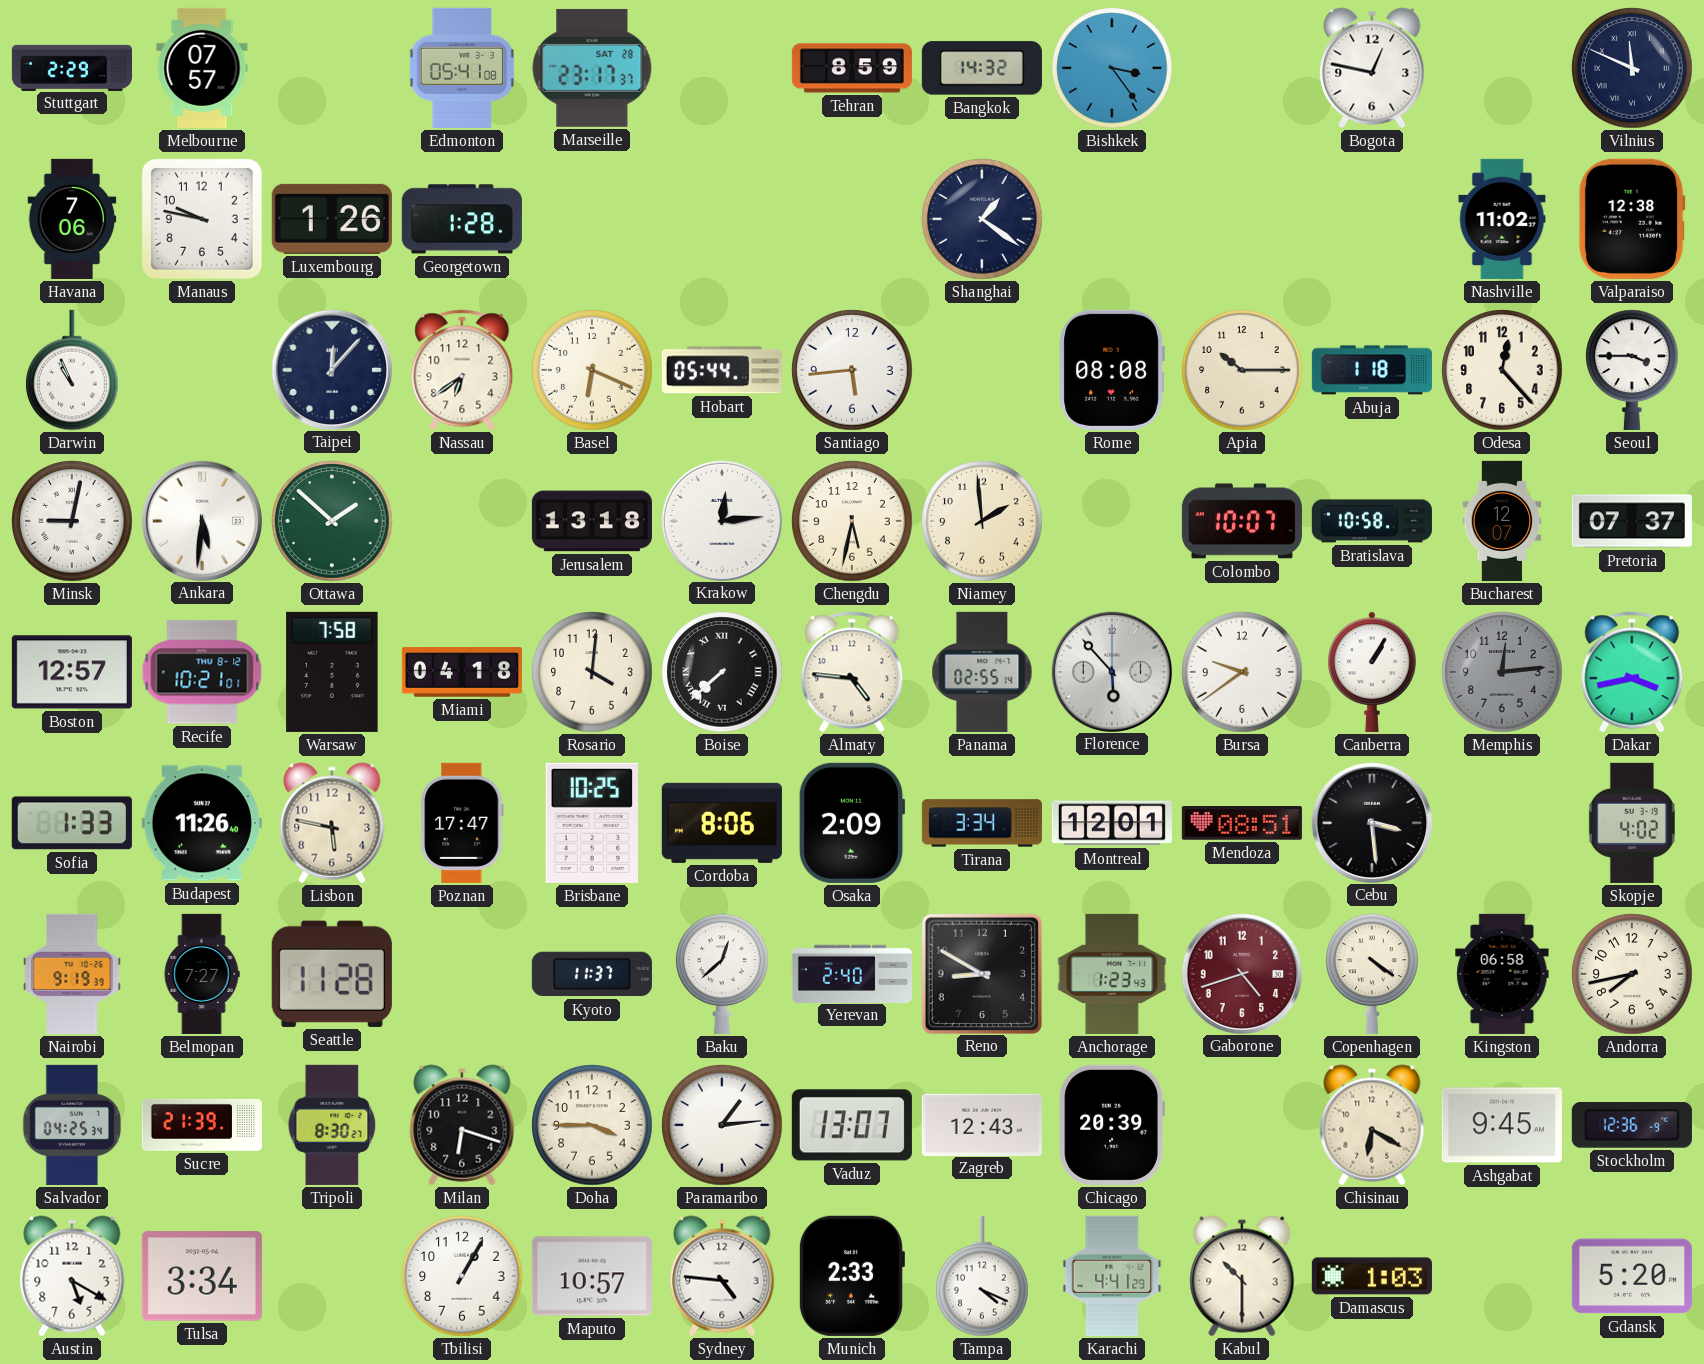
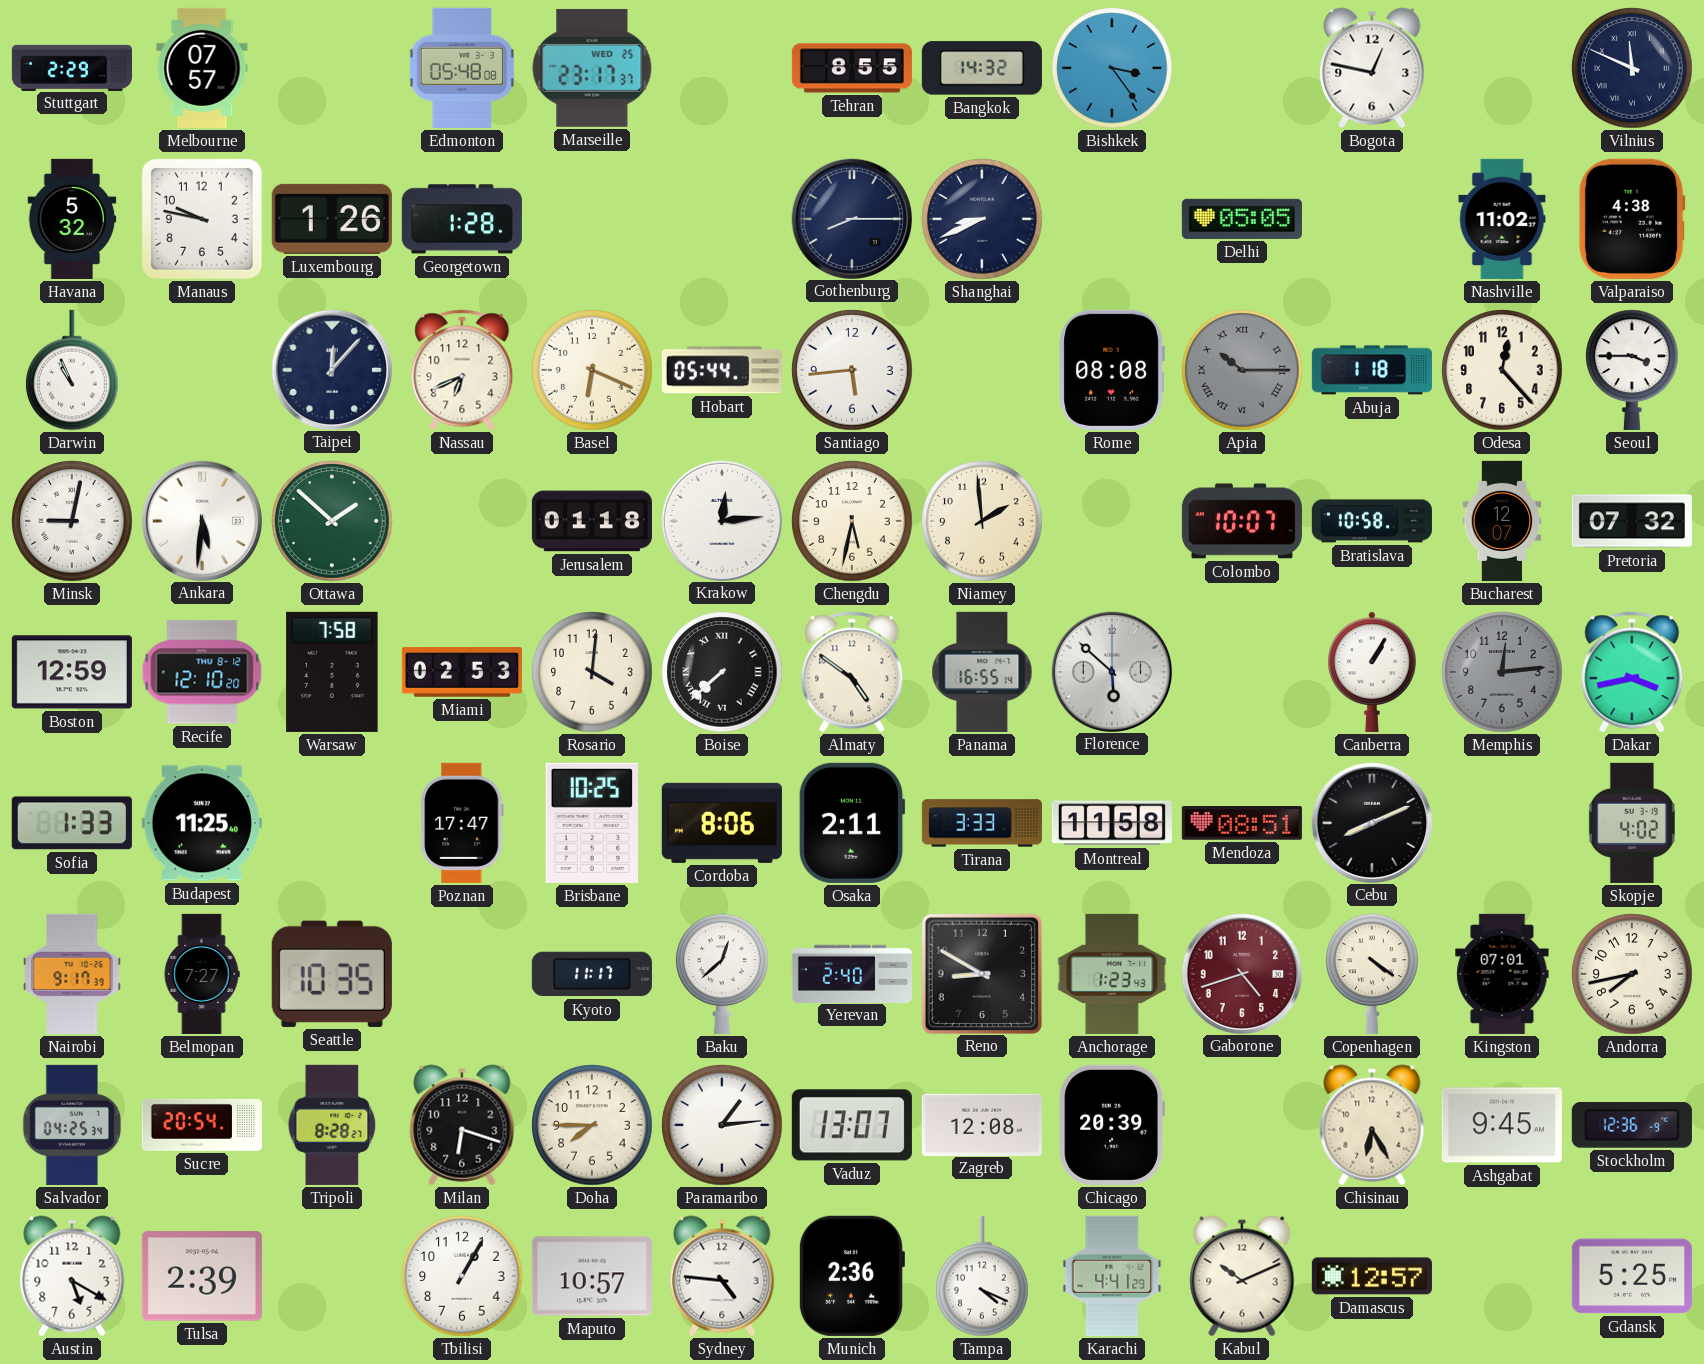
Edmonton: 05:41 -> 05:48 (462, 68)
Marseille date: SAT 28 -> WED 25 (592, 68)
Tehran: 8:59 -> 8:55 (852, 68)
Havana: 7:06 -> 5:32 (72, 219)
Gothenburg: none -> 8:15 (851, 218)
Shanghai: 1:21 -> 8:41 (982, 219)
Delhi: none -> 05:05 (1242, 219)
Valparaiso: 12:38 -> 4:38 (1632, 219)
Nassau: 6:39 -> 6:41 (462, 370)
Apia dial: cream -> grey (1242, 370)
Apia numerals: Arabic -> Roman (1242, 370)
Jerusalem: 13:18 -> 01:18 (592, 521)
Pretoria: 07:37 -> 07:32 (1632, 521)
Boston: 12:57 -> 12:59 (72, 672)
Recife: 10:21 -> 12:10 (202, 672)
Miami: 04:18 -> 02:53 (462, 672)
Almaty: 4:46 -> 4:51 (852, 672)
Panama: 02:55 -> 16:55 (982, 672)
Florence: 5:53 -> 5:52 (1111, 671)
Bursa: 9:39 -> none (1242, 672)
Budapest: 11:26 -> 11:25 (202, 823)
Lisbon: 5:47 -> none (332, 823)
Osaka: 2:09 -> 2:11 (852, 823)
Tirana: 3:34 -> 3:33 (982, 823)
Montreal: 12:01 -> 11:58 (1112, 823)
Cebu: 3:29 -> 8:11 (1371, 822)
Nairobi: 9:19 -> 9:17 (72, 974)
Seattle: 11:28 -> 10:35 (332, 974)
Kyoto: 11:37 -> 11:17 (592, 974)
Kingston: 06:58 -> 07:01 (1502, 974)
Sucre: 21:39 -> 20:54 (202, 1125)
Tripoli: 8:30 -> 8:28 (332, 1125)
Doha: 3:45 -> 7:45 (592, 1125)
Zagreb: 12:43 -> 12:08 (982, 1124)
Chisinau: 6:20 -> 6:25 (1372, 1125)
Tulsa: 3:34 -> 2:39 (202, 1276)
Munich: 2:33 -> 2:36 (851, 1276)
Kabul: 10:30 -> 10:11 (1242, 1276)
Damascus: 1:03 -> 12:57 (1372, 1276)
Gdansk: 5:20 -> 5:25 (1632, 1276)
